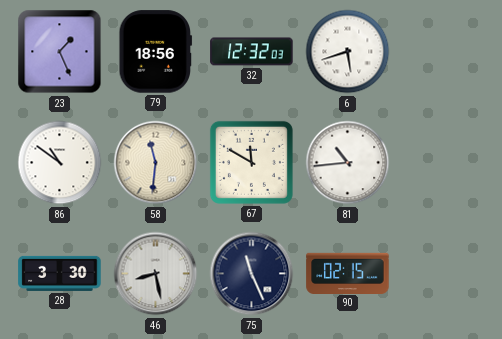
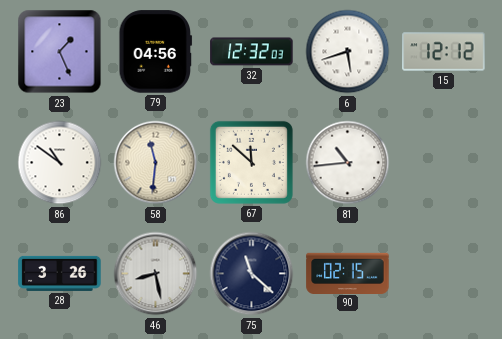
79: 18:56 -> 04:56 (156, 52)
15: none -> 12:12 (444, 52)
67: 11:50 -> 11:52 (251, 162)
28: 3:30 -> 3:26 (60, 273)
75: 11:26 -> 11:22 (252, 274)
